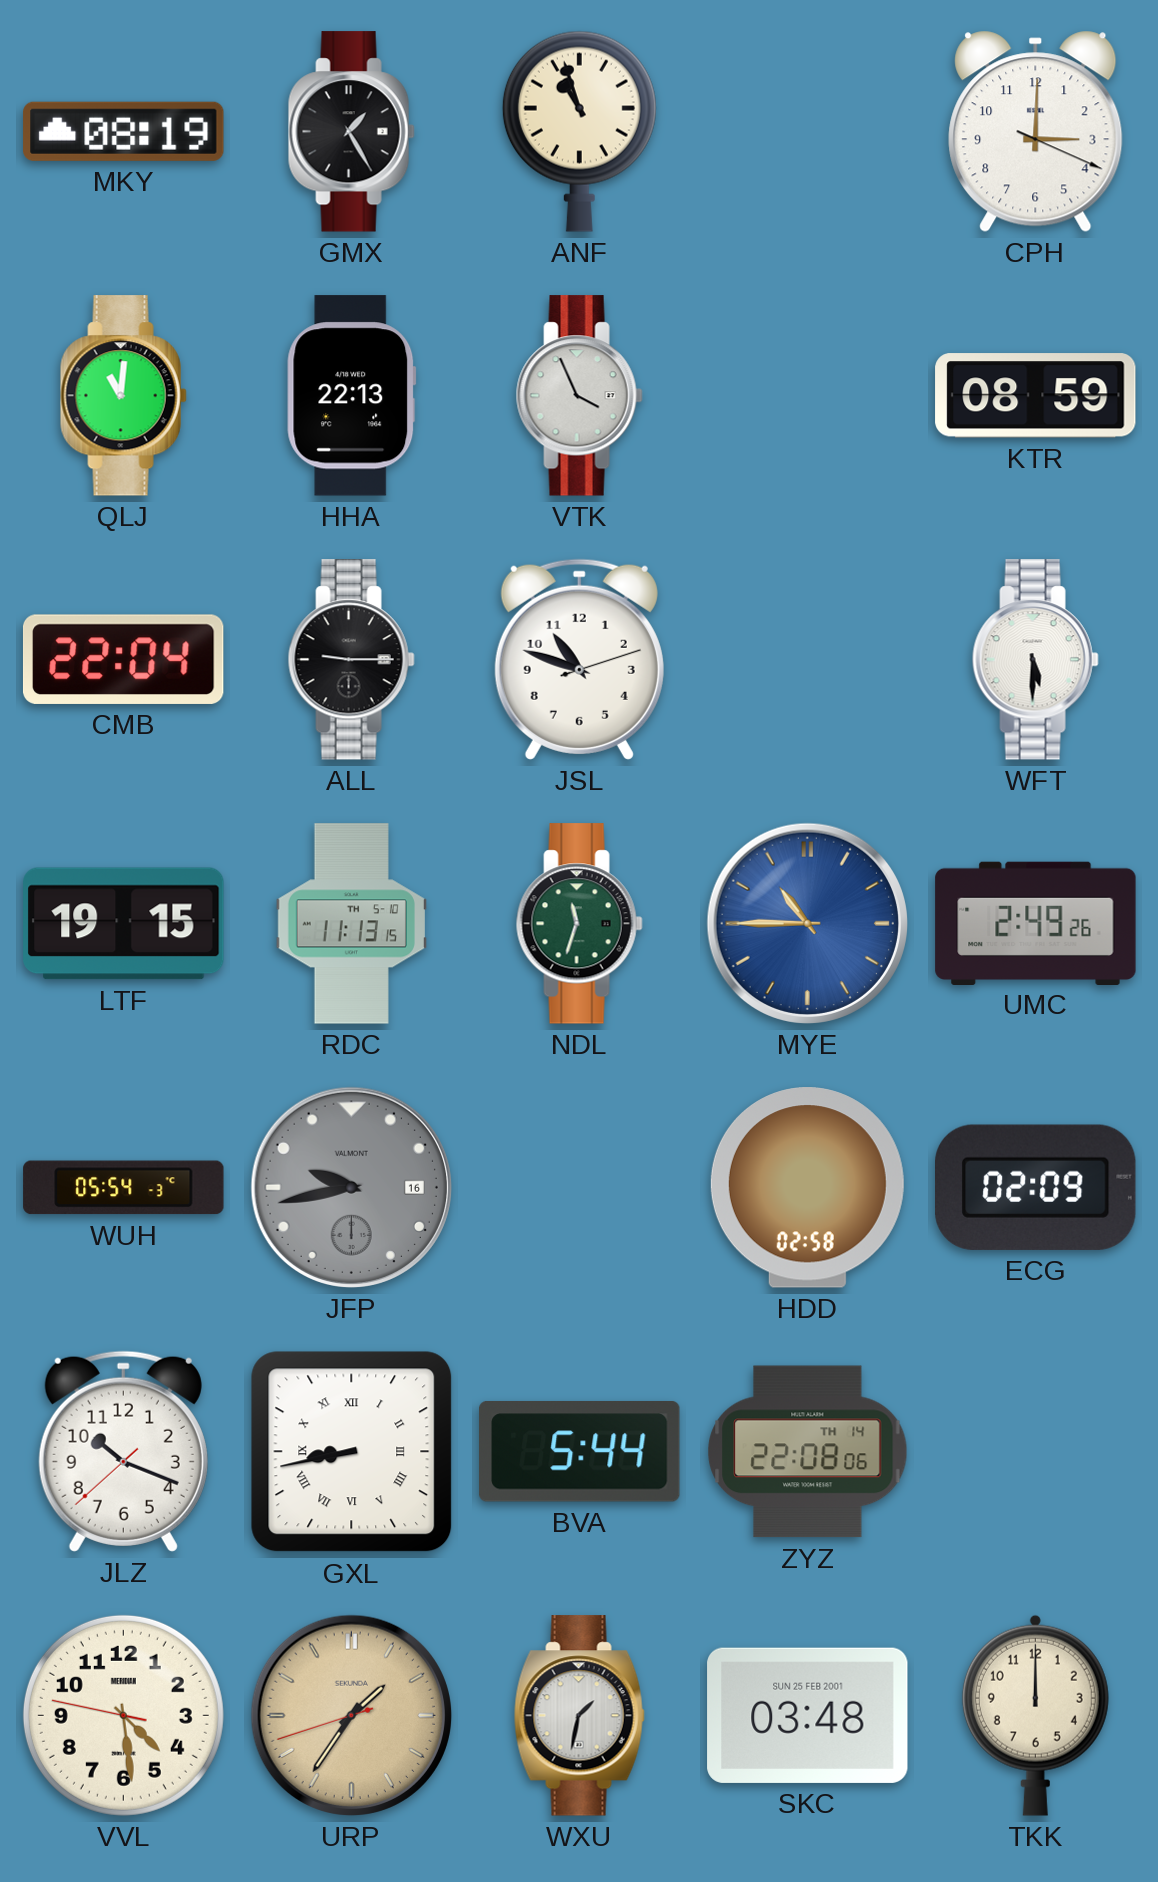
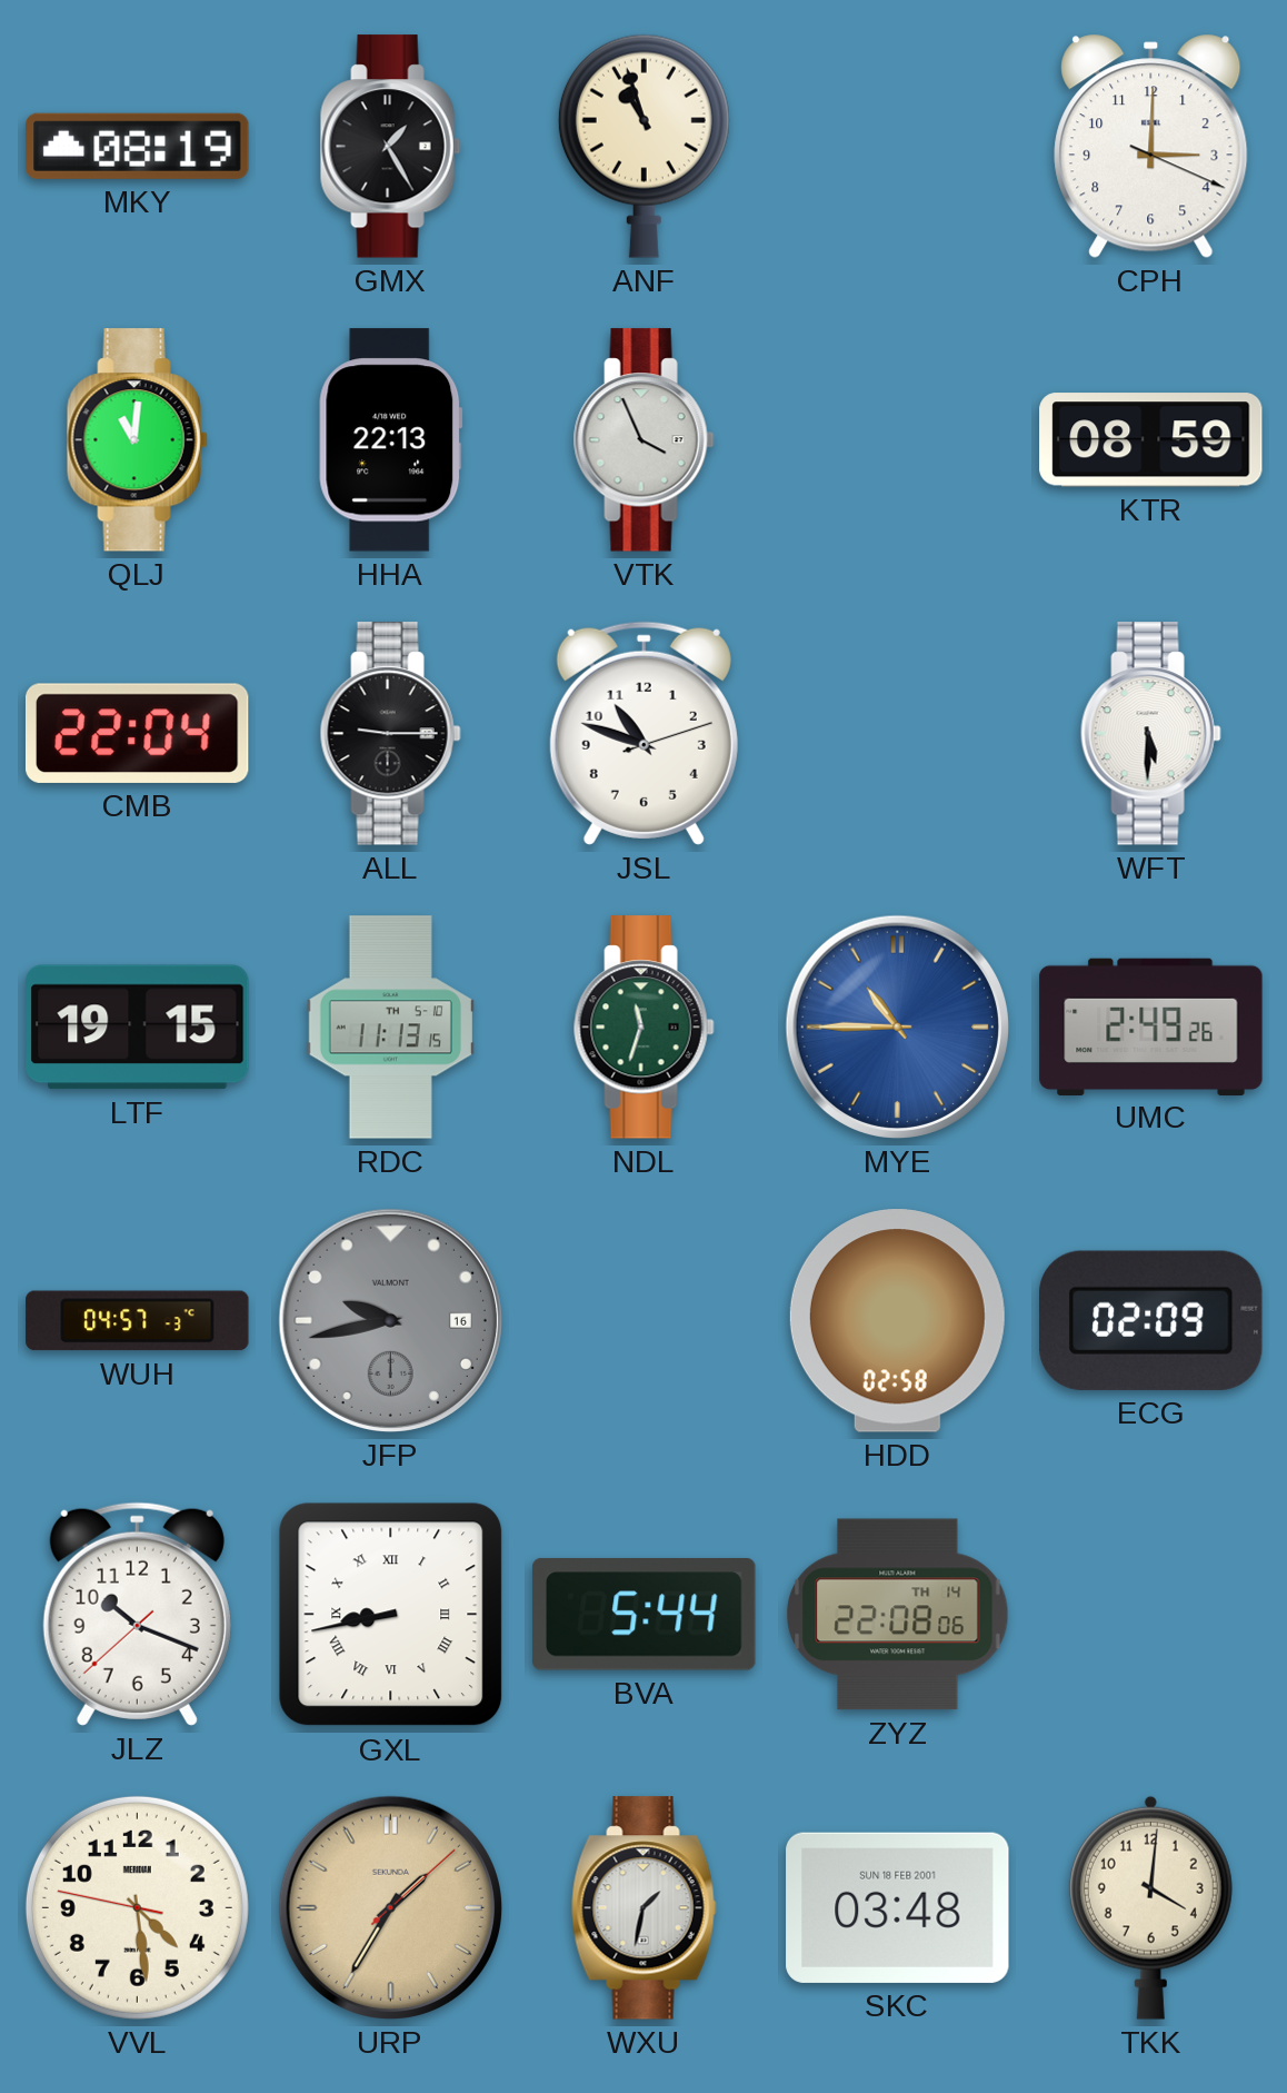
WUH: 05:54 -> 04:57 (138, 1321)
URP: 1:35:42 -> 1:35:08 (390, 1907)
SKC date: SUN 25 FEB 2001 -> SUN 18 FEB 2001 (898, 1907)
TKK: 12:00 -> 4:01 (1150, 1907)
